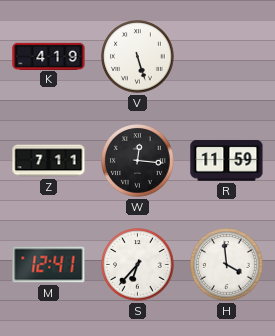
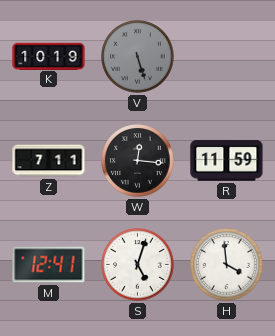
K: 4:19 -> 10:19 (49, 56)
V dial: white -> grey (138, 57)
S: 6:37 -> 5:03 (138, 265)
